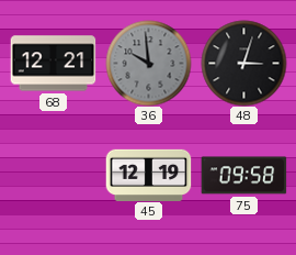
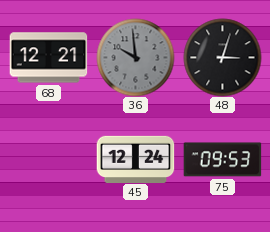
45: 12:19 -> 12:24 (135, 159)
75: 09:58 -> 09:53 (222, 160)
